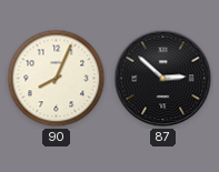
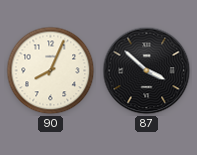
87: 2:52 -> 3:52 (147, 71)
